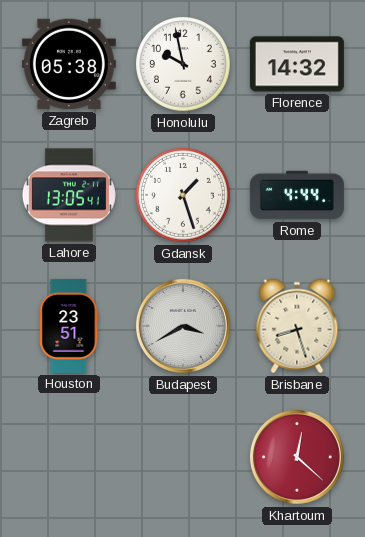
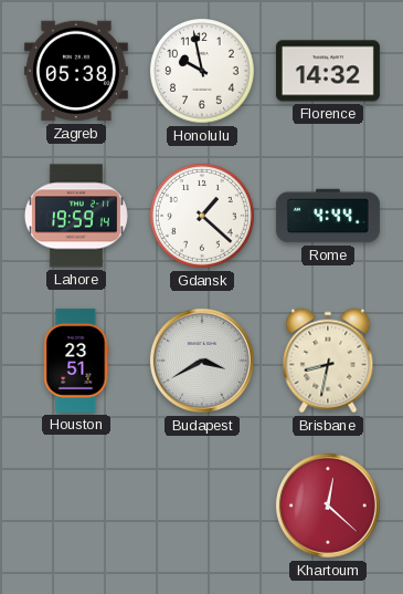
Lahore: 13:05 -> 19:59 (76, 216)
Gdansk: 1:27 -> 1:22 (203, 217)
Brisbane: 8:27 -> 8:32 (328, 361)
